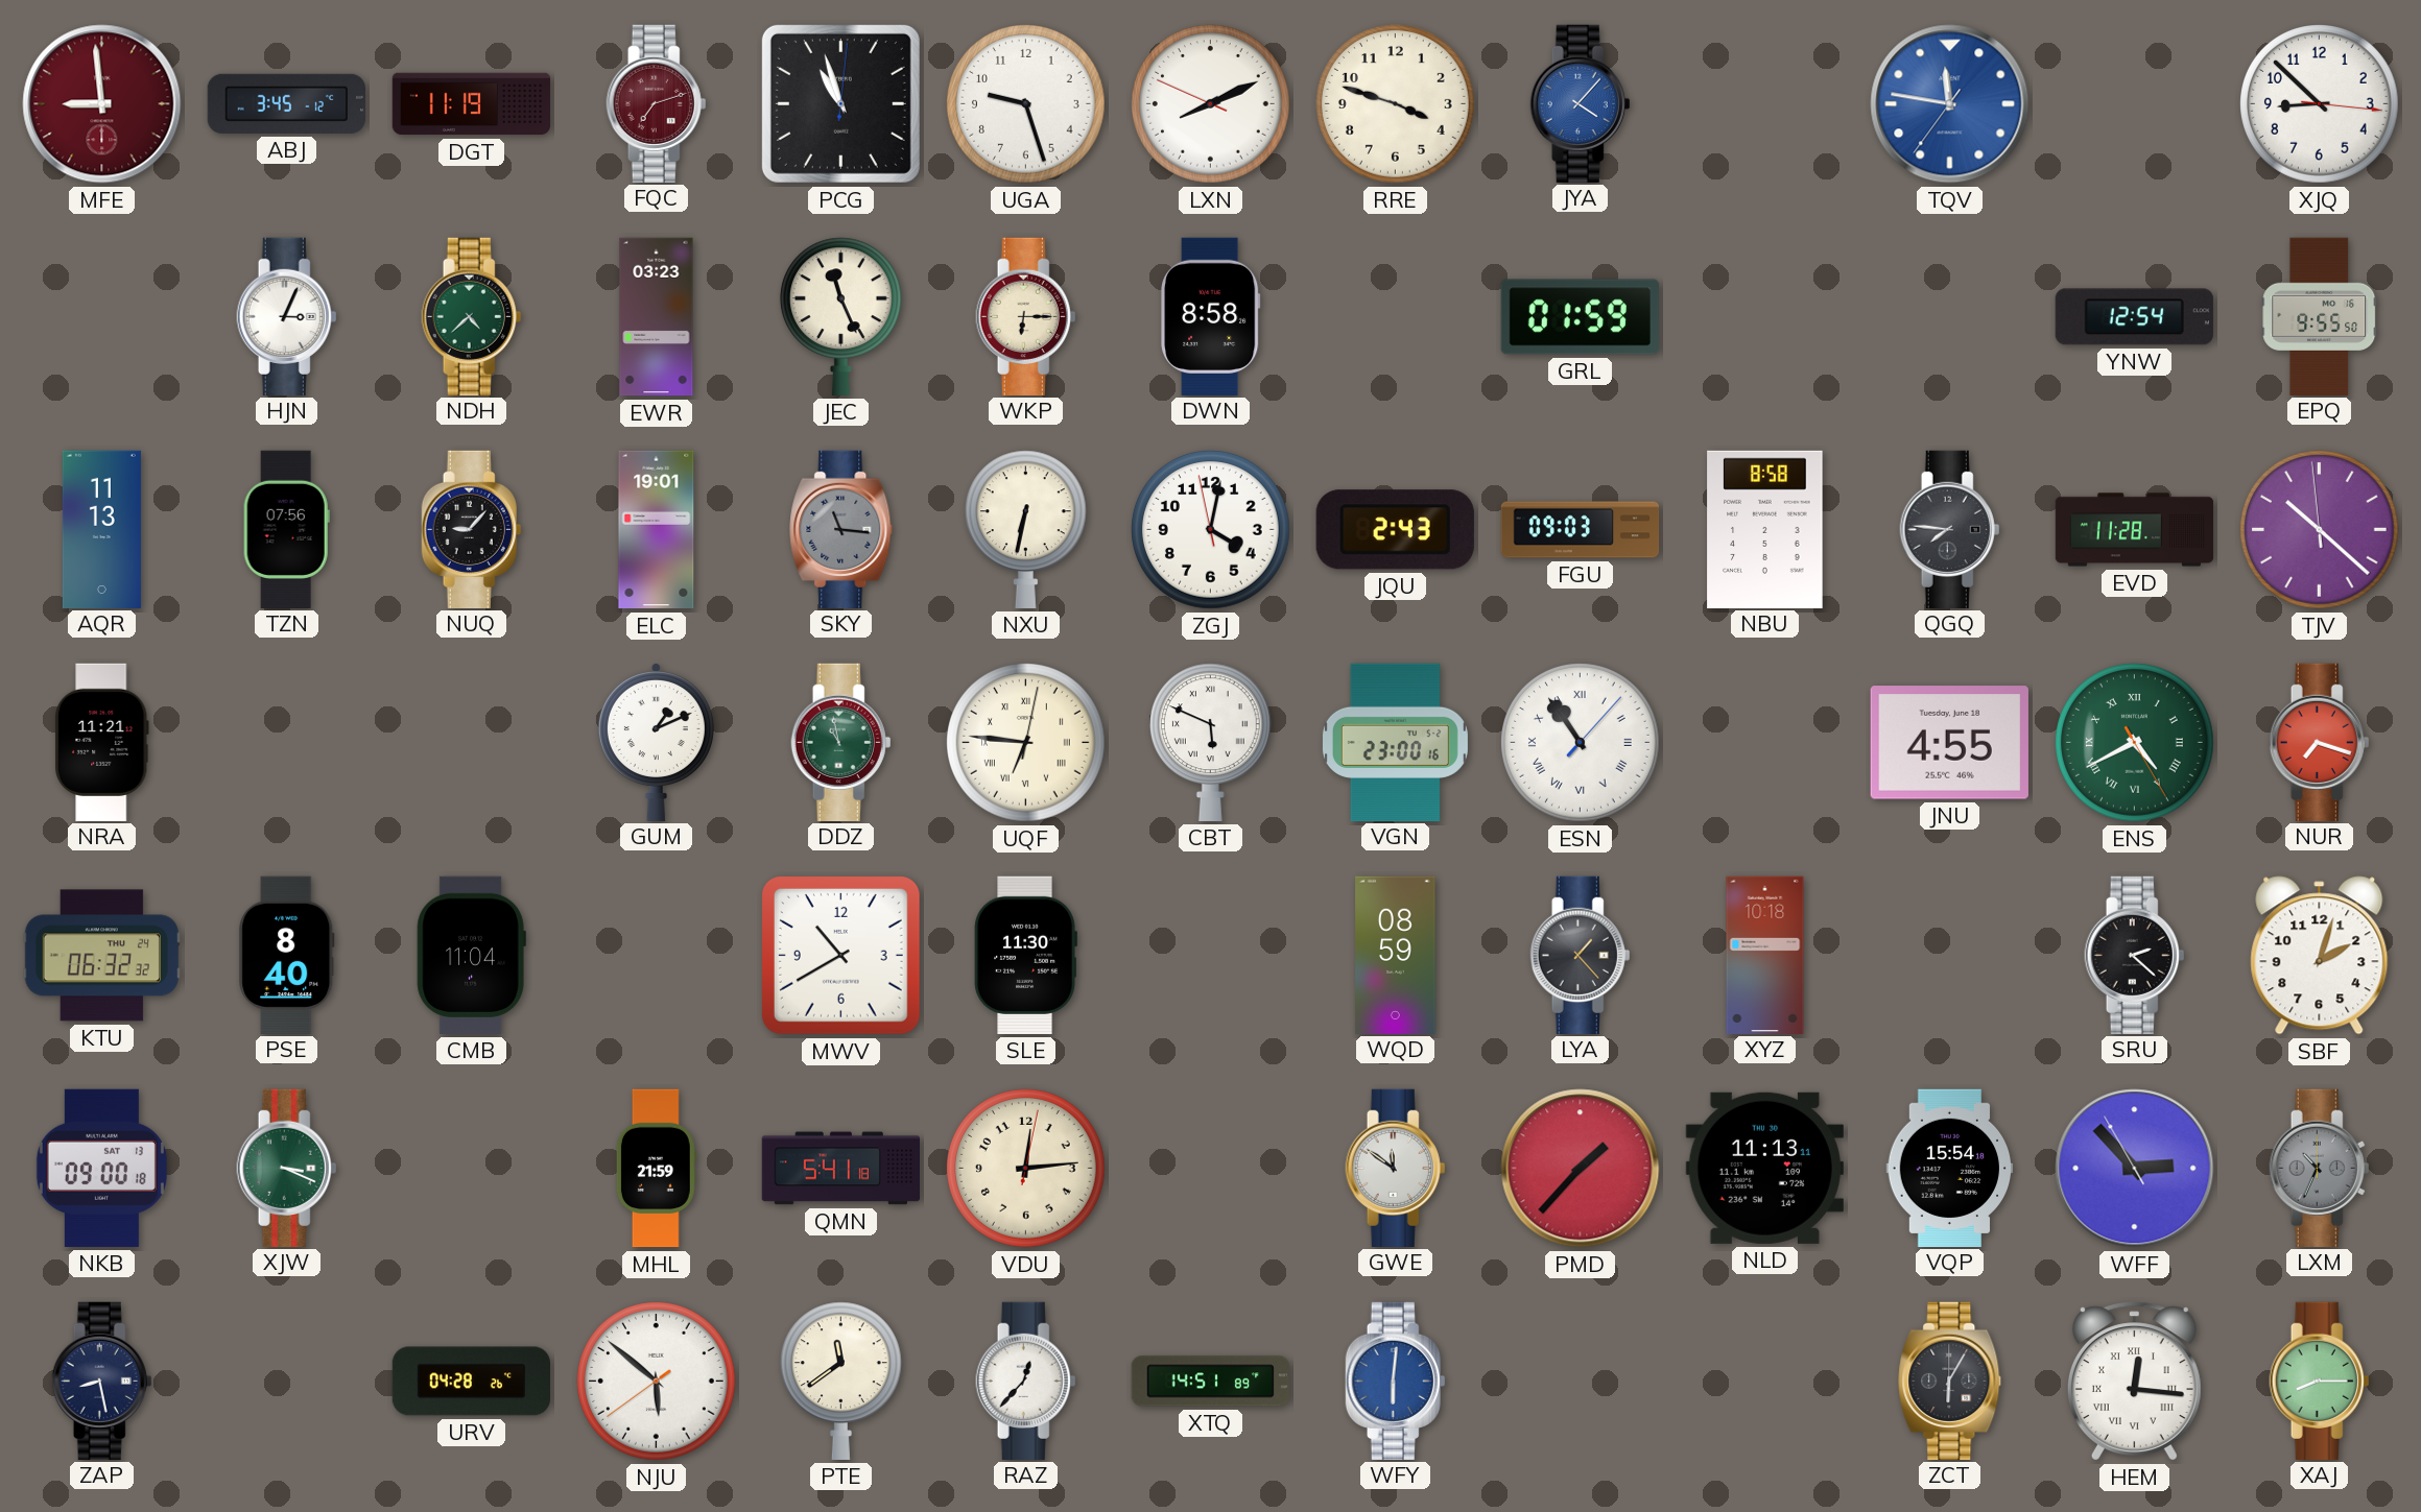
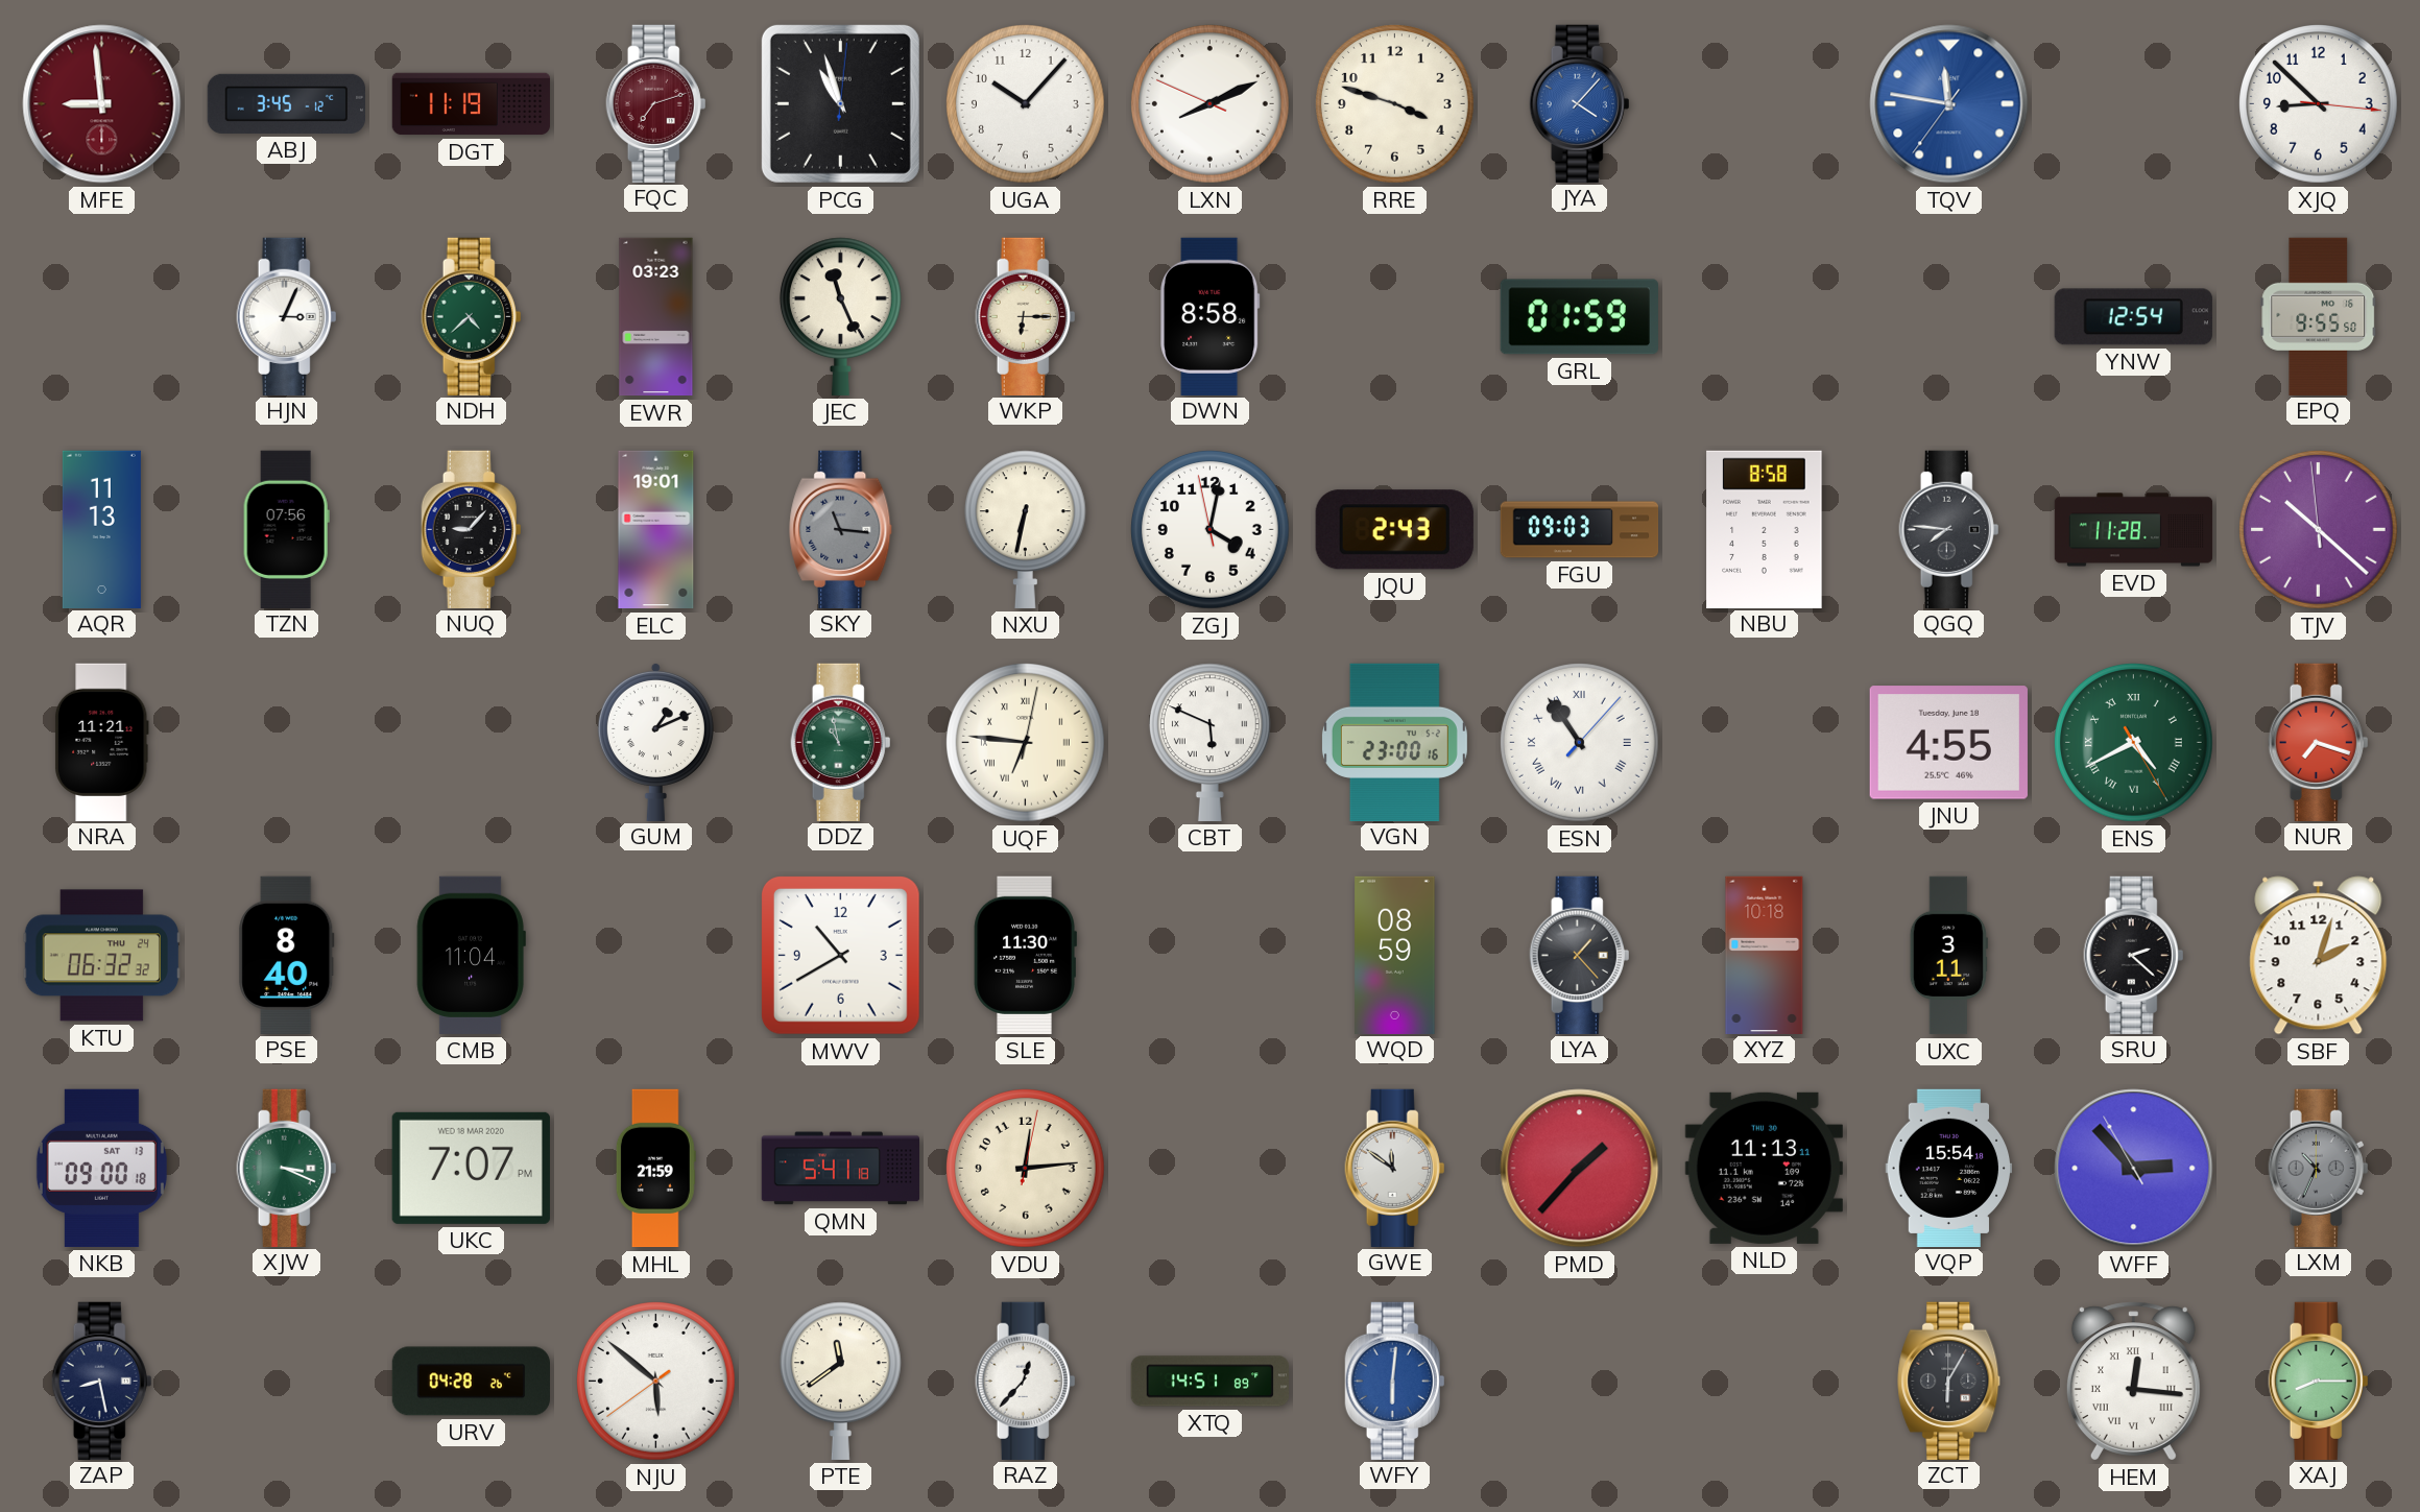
UGA: 9:27 -> 10:07 (1026, 104)
UXC: none -> 3:11 (1948, 956)
UKC: none -> 7:07 (471, 1168)
